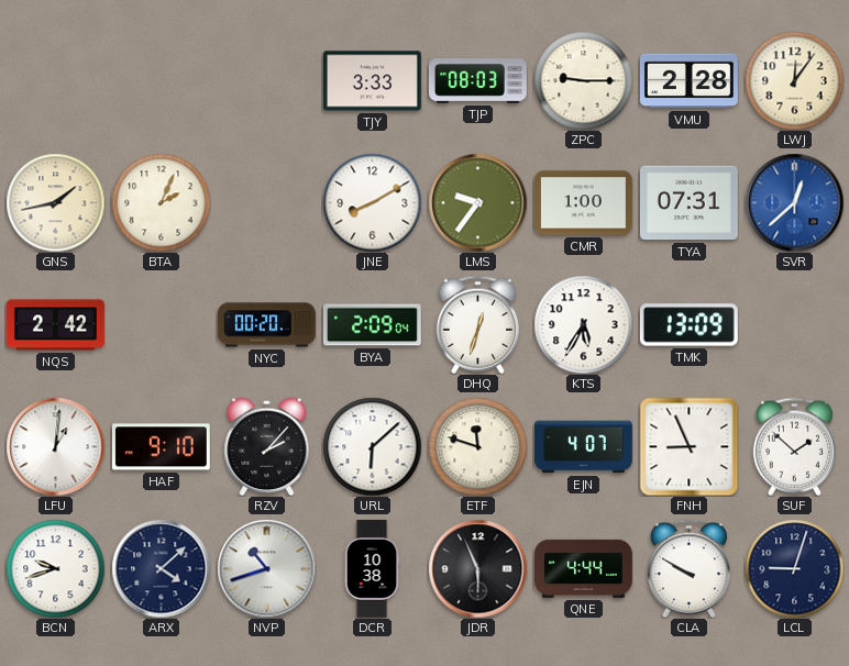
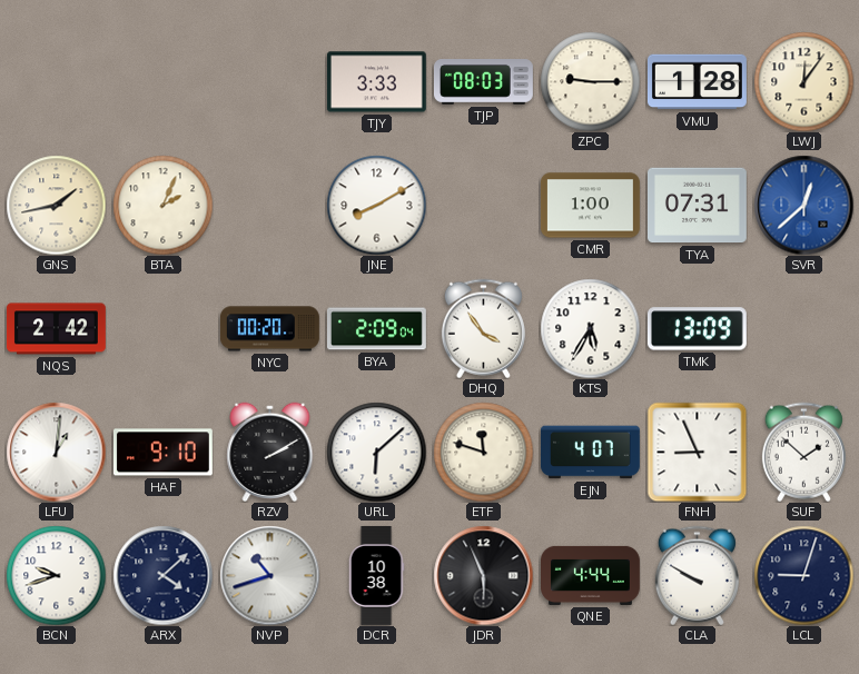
VMU: 2:28 -> 1:28 (697, 82)
LMS: 9:36 -> none (477, 202)
DHQ: 12:33 -> 3:54 (483, 328)
RZV: 2:07 -> 2:10 (270, 452)
